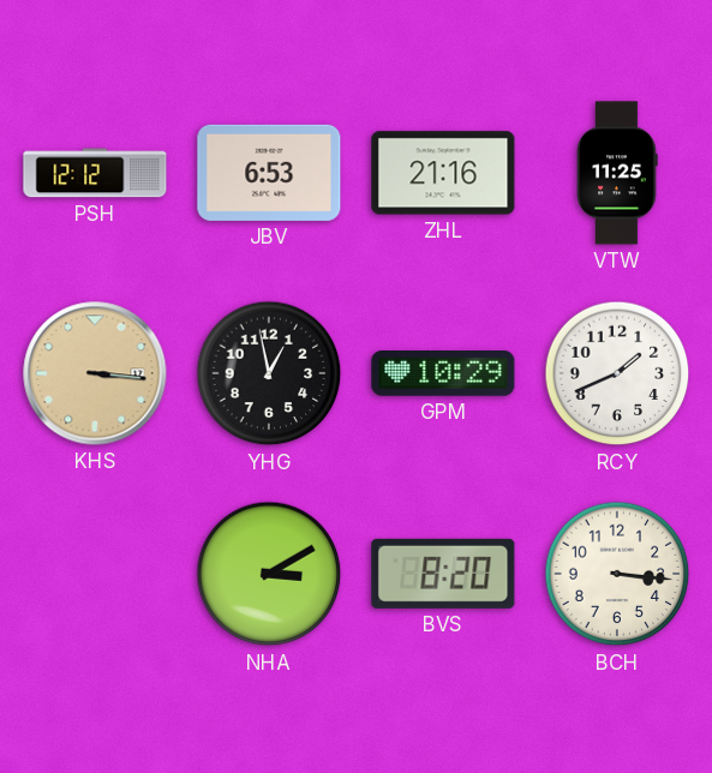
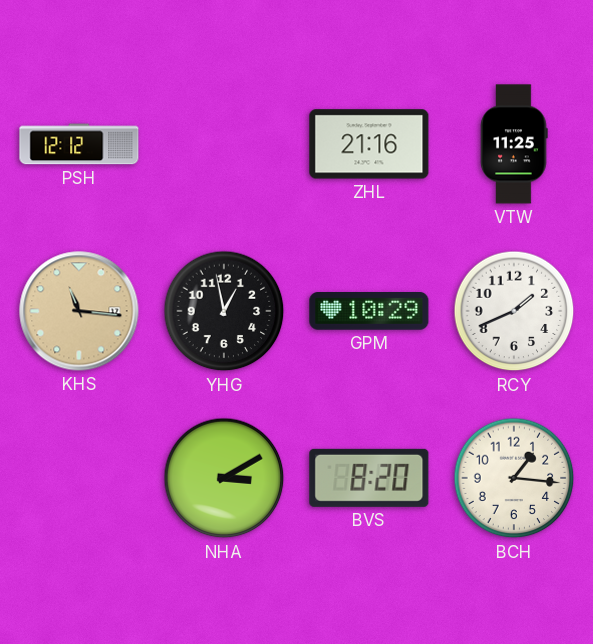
JBV: 6:53 -> none (269, 173)
KHS: 3:16 -> 11:16 (79, 311)
BCH: 3:16 -> 1:16 (514, 478)
